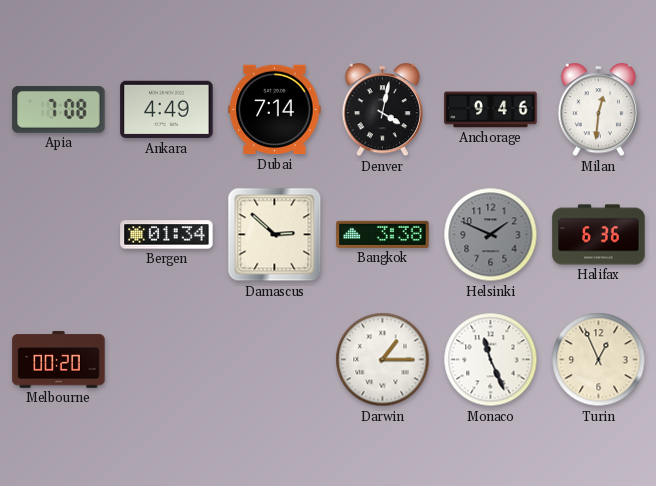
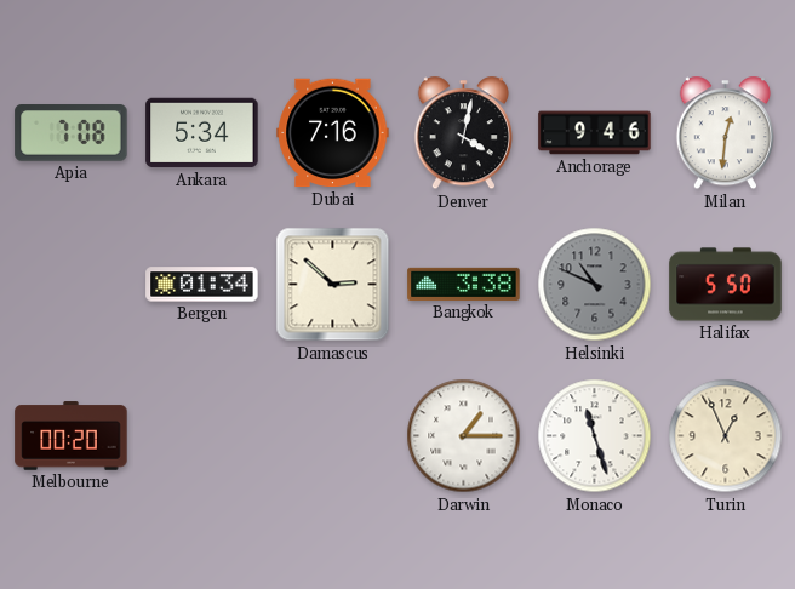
Ankara: 4:49 -> 5:34 (202, 133)
Dubai: 7:14 -> 7:16 (333, 133)
Helsinki: 1:49 -> 10:49 (595, 285)
Halifax: 6:36 -> 5:50 (726, 285)
Monaco: 11:26 -> 11:27 (595, 436)
